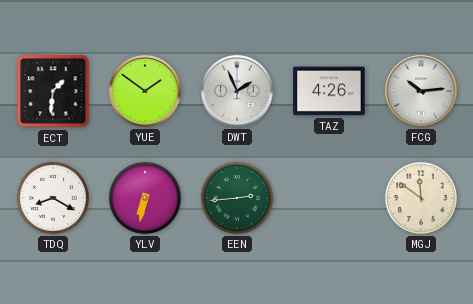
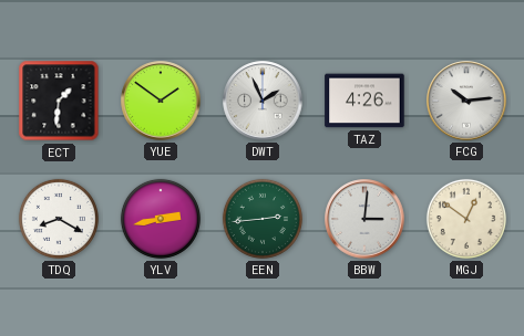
YLV: 6:32 -> 2:43 (161, 219)
BBW: none -> 3:01 (364, 219)
MGJ: 11:51 -> 12:51 (466, 219)
